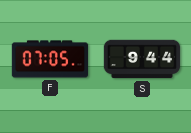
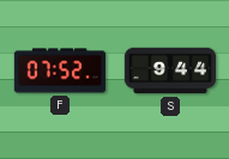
F: 07:05 -> 07:52 (60, 71)
